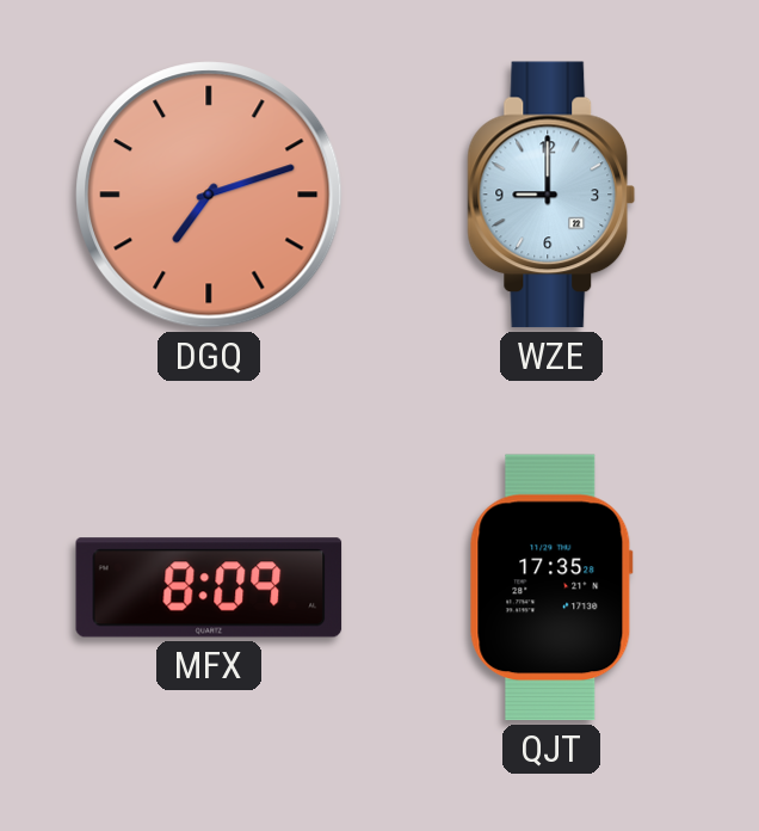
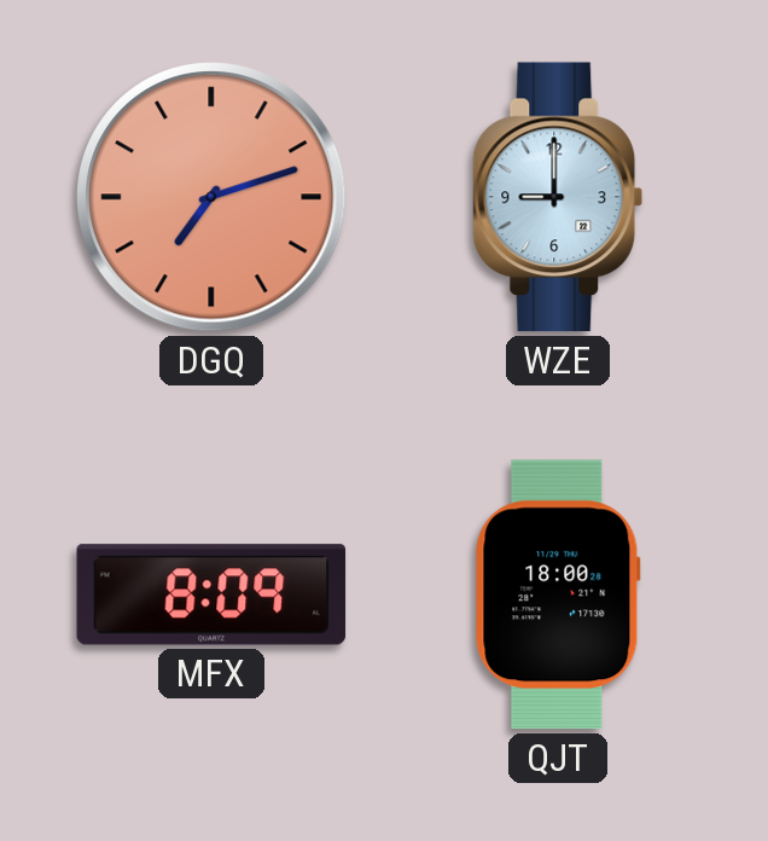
QJT: 17:35 -> 18:00 (558, 594)
